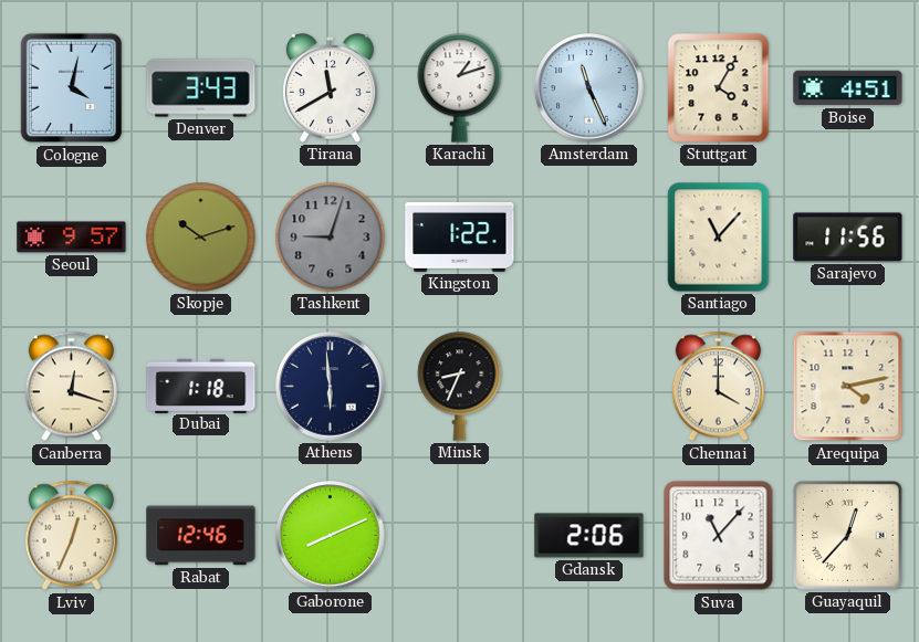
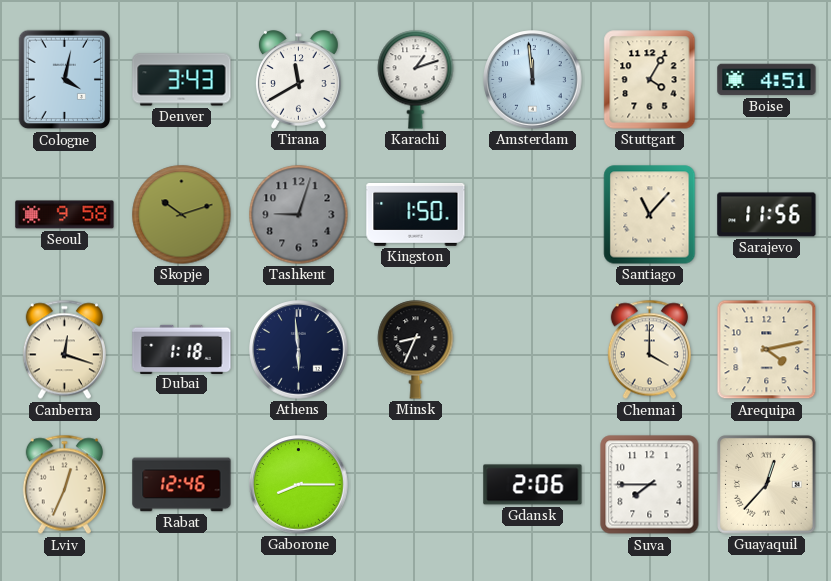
Amsterdam: 11:26 -> 11:59 (533, 80)
Seoul: 9:57 -> 9:58 (65, 215)
Kingston: 1:22 -> 1:50 (416, 214)
Gaborone: 8:11 -> 8:15 (299, 485)
Suva: 11:07 -> 7:45 (650, 485)
